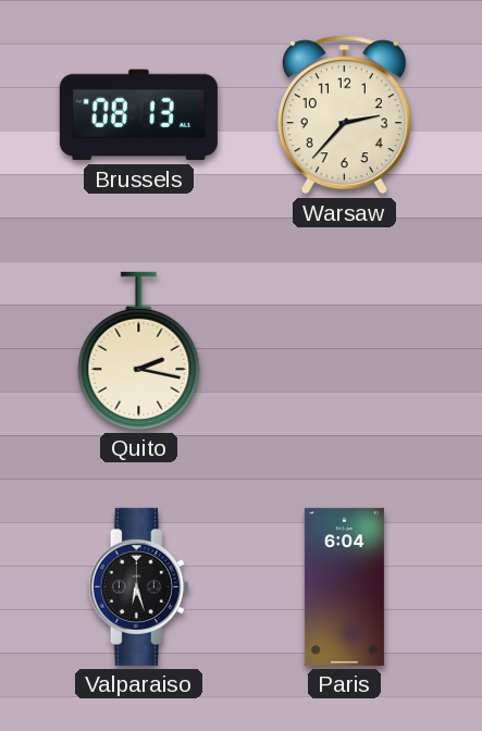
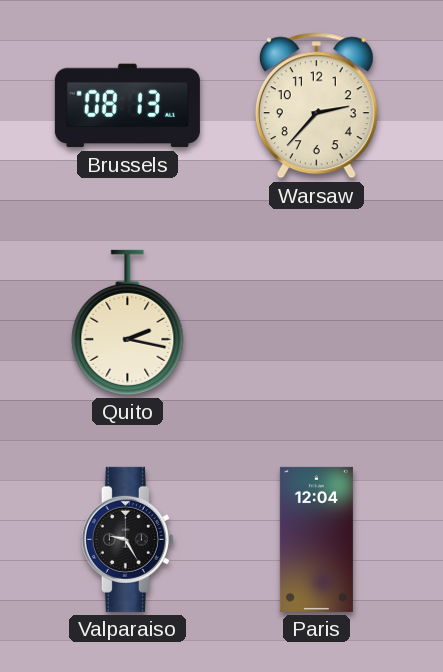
Valparaiso: 6:27 -> 9:25 (127, 539)
Paris: 6:04 -> 12:04 (316, 539)
